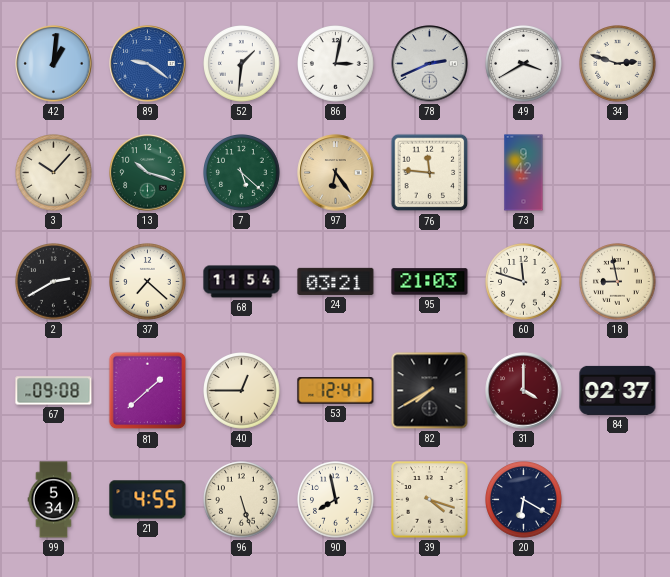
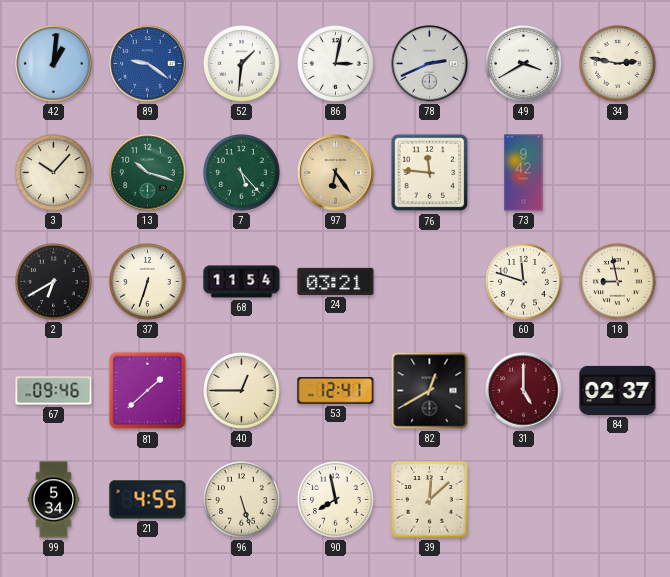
34: 2:48 -> 2:47 (618, 64)
7: 5:22 -> 5:23 (242, 173)
2: 2:40 -> 6:40 (54, 282)
37: 7:22 -> 6:33 (148, 282)
95: 21:03 -> none (430, 282)
67: 09:08 -> 09:46 (54, 391)
82: 7:40 -> 12:40 (430, 391)
31: 4:00 -> 5:00 (524, 391)
39: 4:18 -> 12:08 (430, 500)
20: 6:20 -> none (524, 500)
